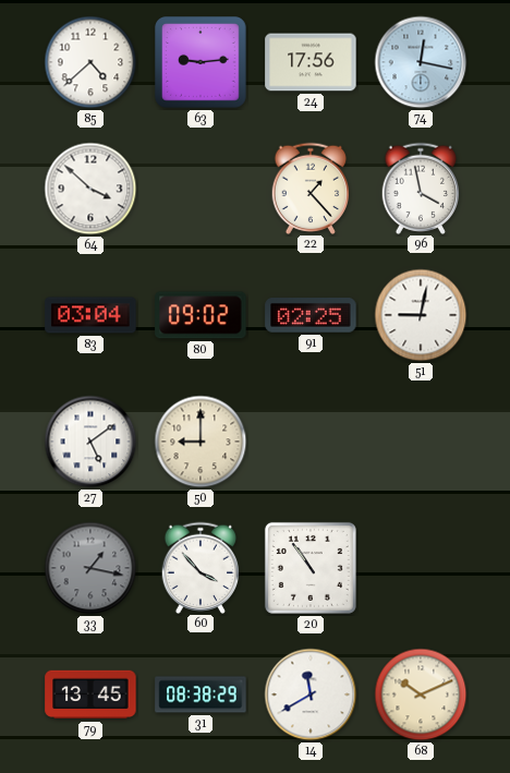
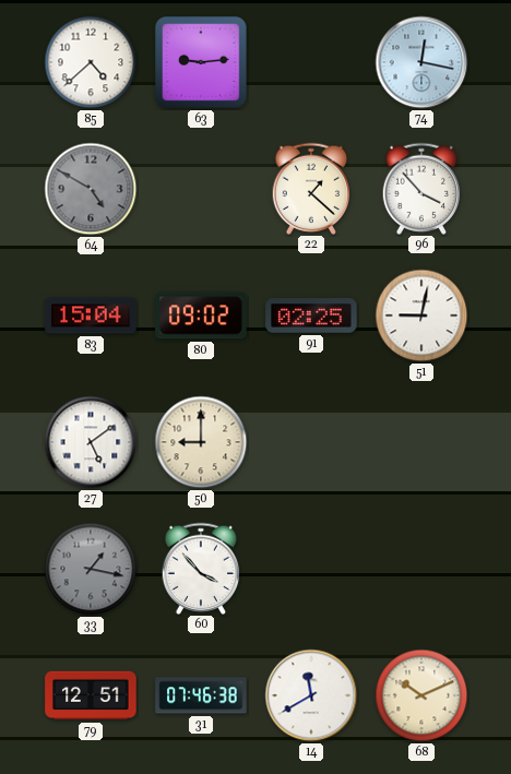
24: 17:56 -> none (311, 62)
64: 3:52 -> 4:50 (91, 189)
64 dial: white -> grey (91, 189)
22: 1:23 -> 1:22 (311, 188)
96: 3:58 -> 3:53 (421, 188)
83: 03:04 -> 15:04 (91, 315)
20: 10:54 -> none (311, 568)
79: 13:45 -> 12:51 (91, 695)
31: 08:38 -> 07:46 (201, 695)
